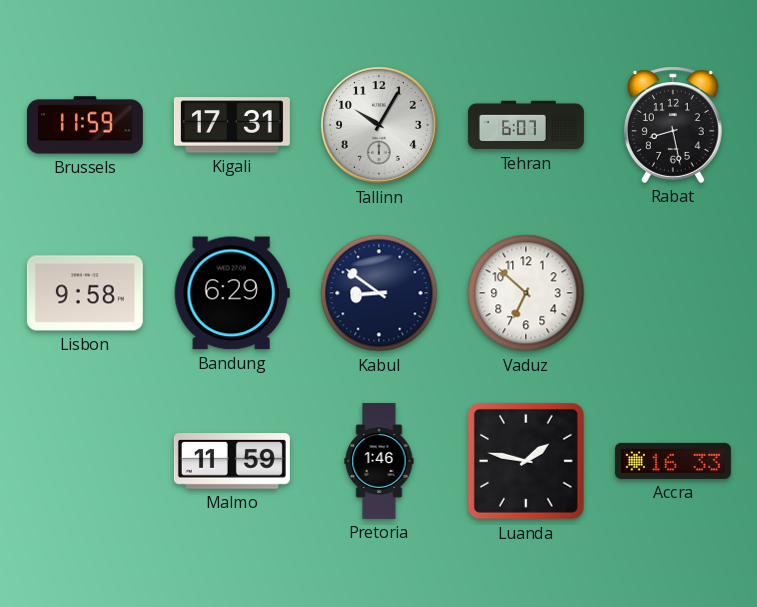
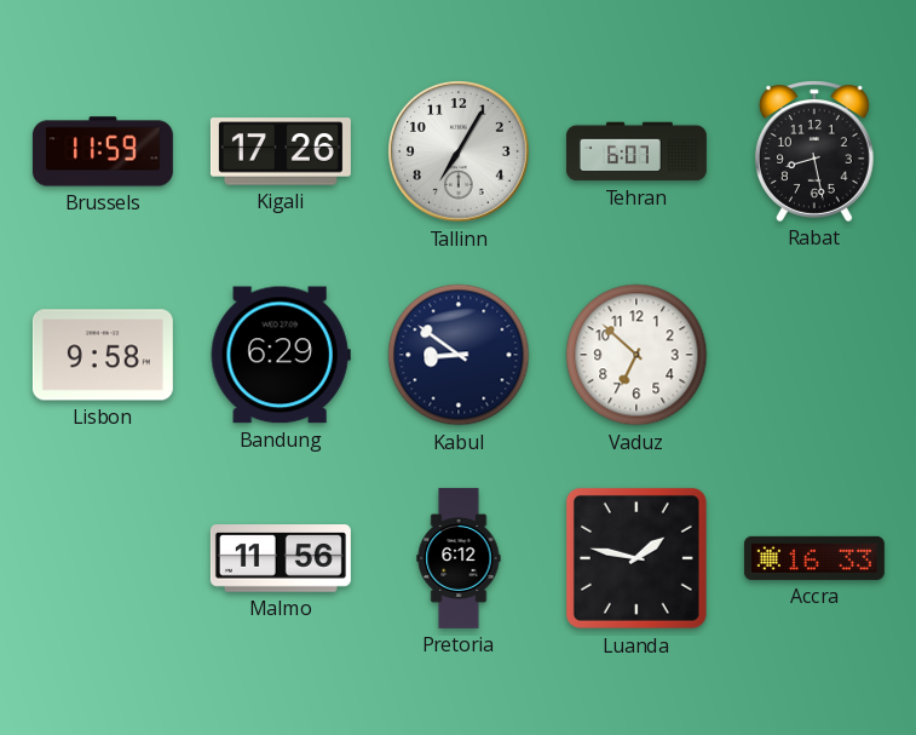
Kigali: 17:31 -> 17:26 (281, 151)
Tallinn: 10:05 -> 7:05 (460, 153)
Malmo: 11:59 -> 11:56 (281, 559)
Pretoria: 1:46 -> 6:12 (459, 558)
